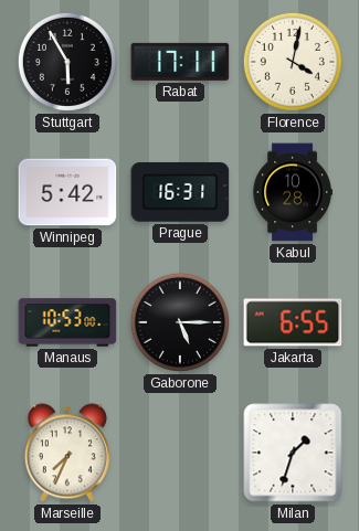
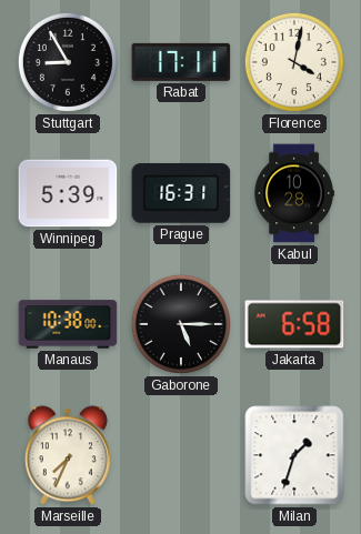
Stuttgart: 5:55 -> 8:55 (68, 62)
Winnipeg: 5:42 -> 5:39 (68, 193)
Manaus: 10:53 -> 10:38 (68, 324)
Jakarta: 6:55 -> 6:58 (294, 324)
